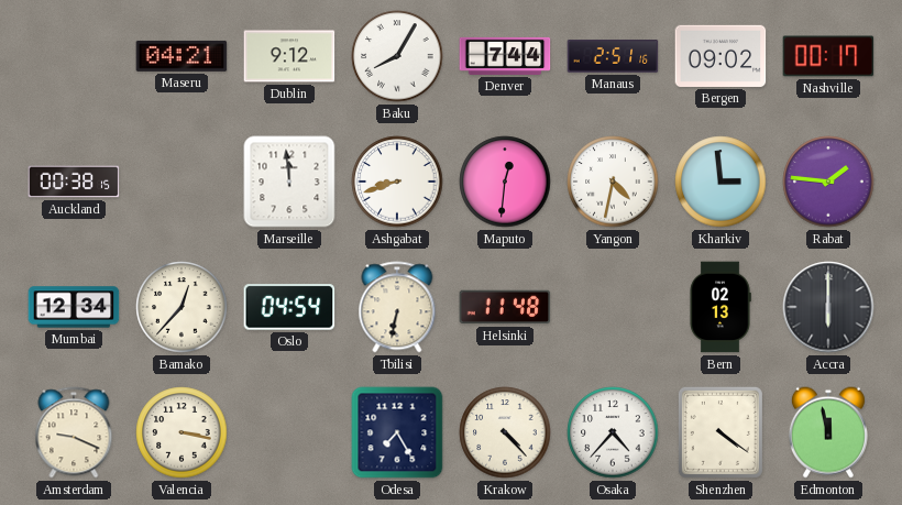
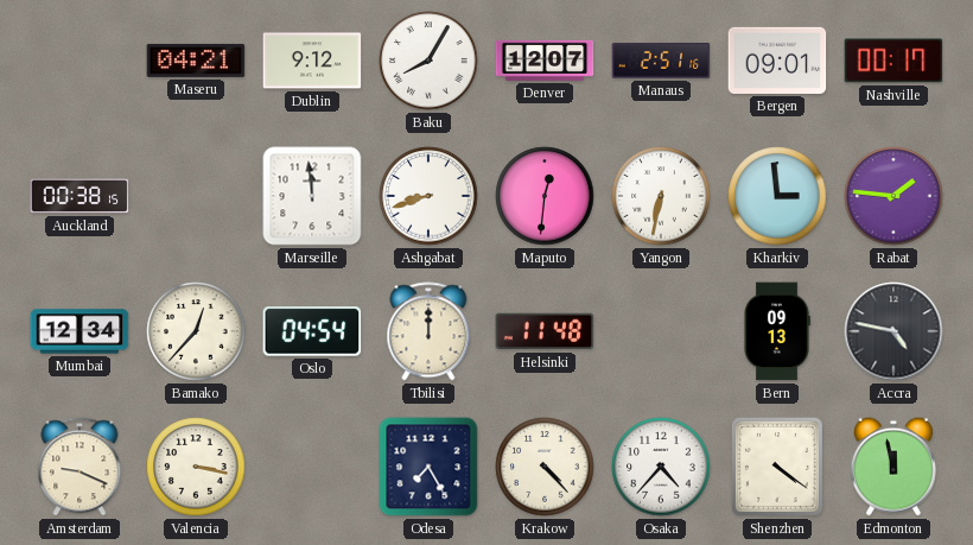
Denver: 7:44 -> 12:07 (545, 61)
Bergen: 09:02 -> 09:01 (777, 61)
Yangon: 4:32 -> 6:32 (661, 196)
Tbilisi: 6:32 -> 12:00 (428, 331)
Bern: 02:13 -> 09:13 (777, 331)
Accra: 6:00 -> 4:47 (893, 331)
